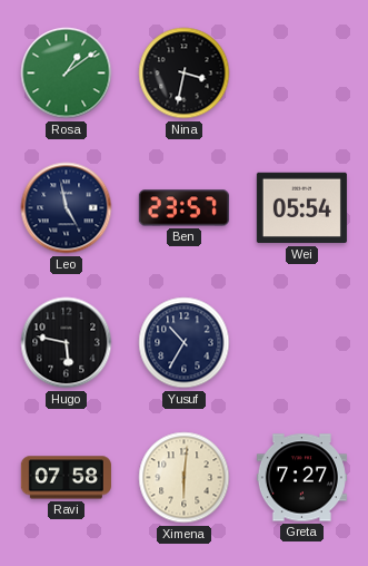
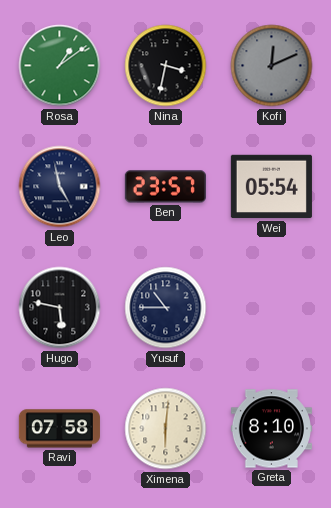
Kofi: none -> 12:11 (272, 66)
Yusuf: 10:35 -> 10:45 (166, 308)
Greta: 7:27 -> 8:10 (271, 429)
